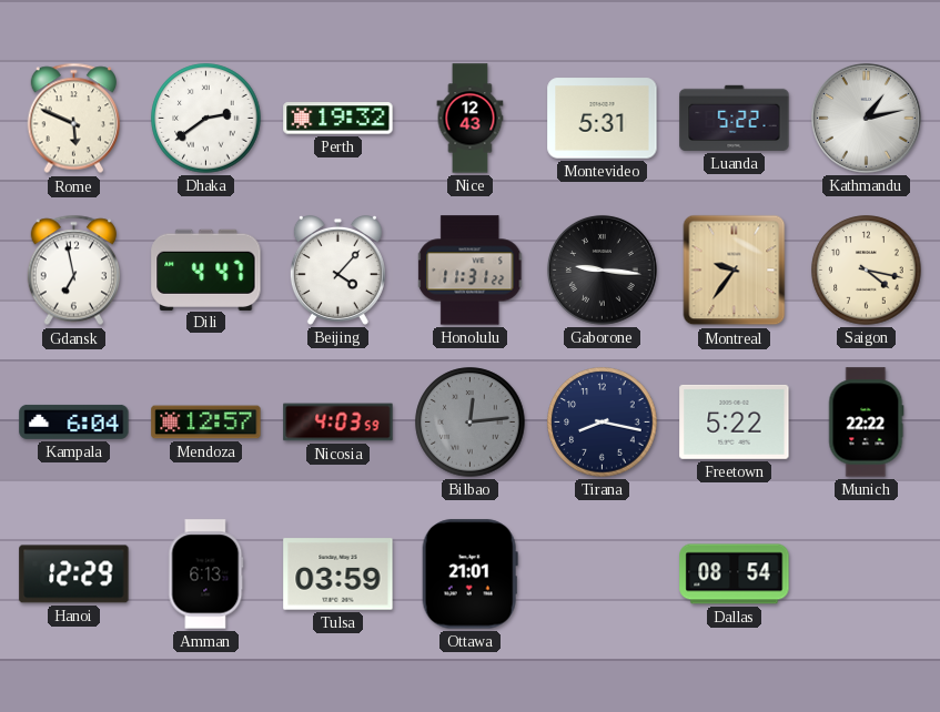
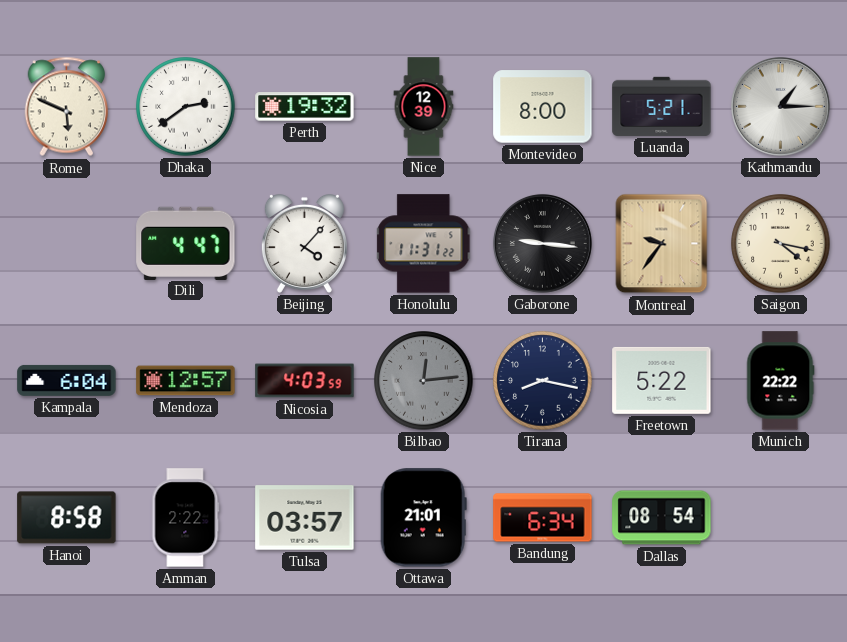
Nice: 12:43 -> 12:39 (424, 107)
Montevideo: 5:31 -> 8:00 (543, 107)
Luanda: 5:22 -> 5:21 (662, 106)
Kathmandu: 1:13 -> 1:15 (780, 106)
Gdansk: 6:58 -> none (74, 271)
Hanoi: 12:29 -> 8:58 (67, 518)
Amman: 6:13 -> 2:22 (186, 518)
Tulsa: 03:59 -> 03:57 (305, 518)
Bandung: none -> 6:34 (543, 518)
